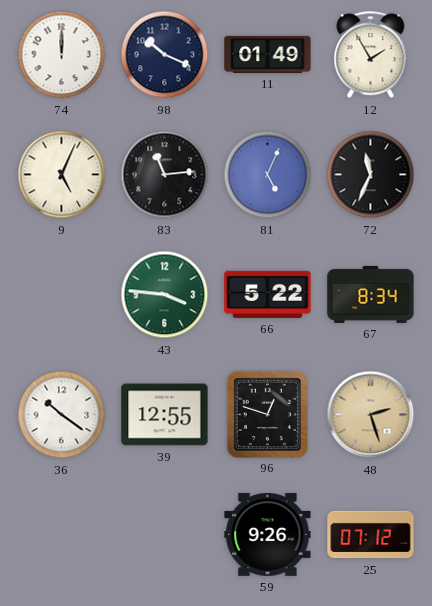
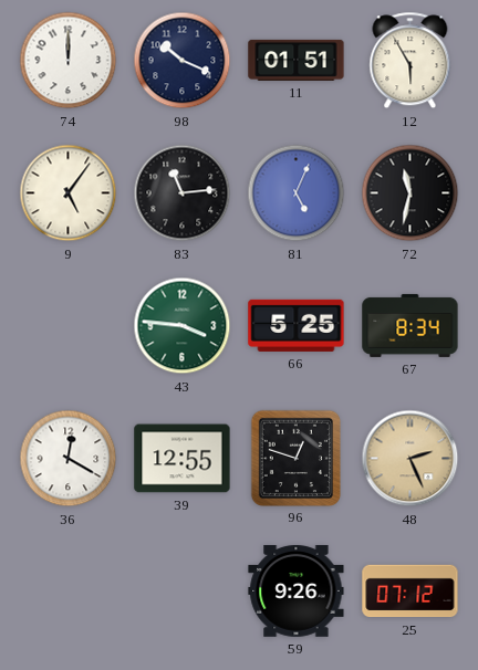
11: 01:49 -> 01:51 (297, 60)
12: 1:55 -> 5:55 (411, 61)
9: 5:04 -> 5:06 (69, 193)
72: 11:34 -> 11:32 (411, 193)
66: 5:22 -> 5:25 (297, 325)
36: 10:21 -> 12:20 (69, 459)
48: 2:27 -> 2:26 (411, 459)
